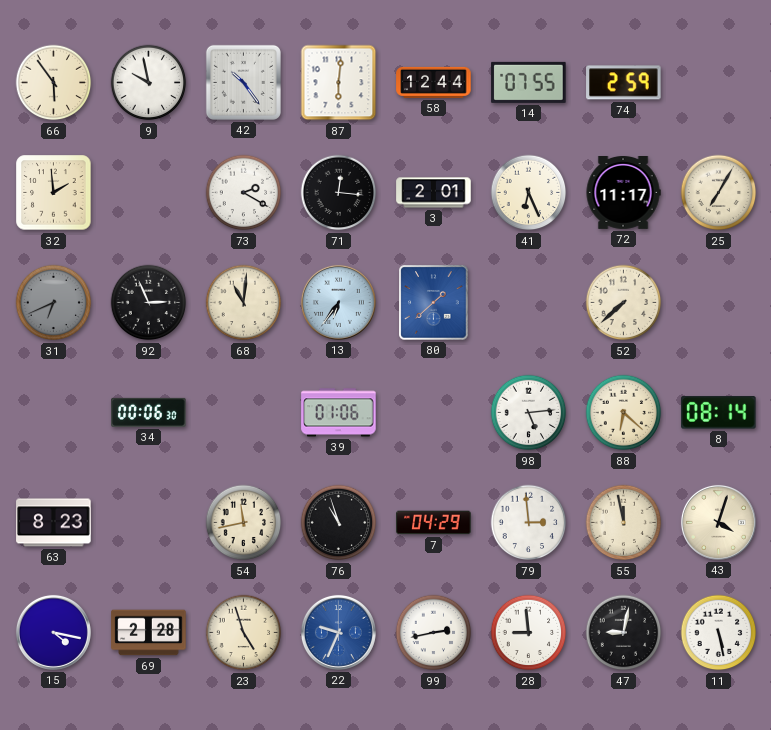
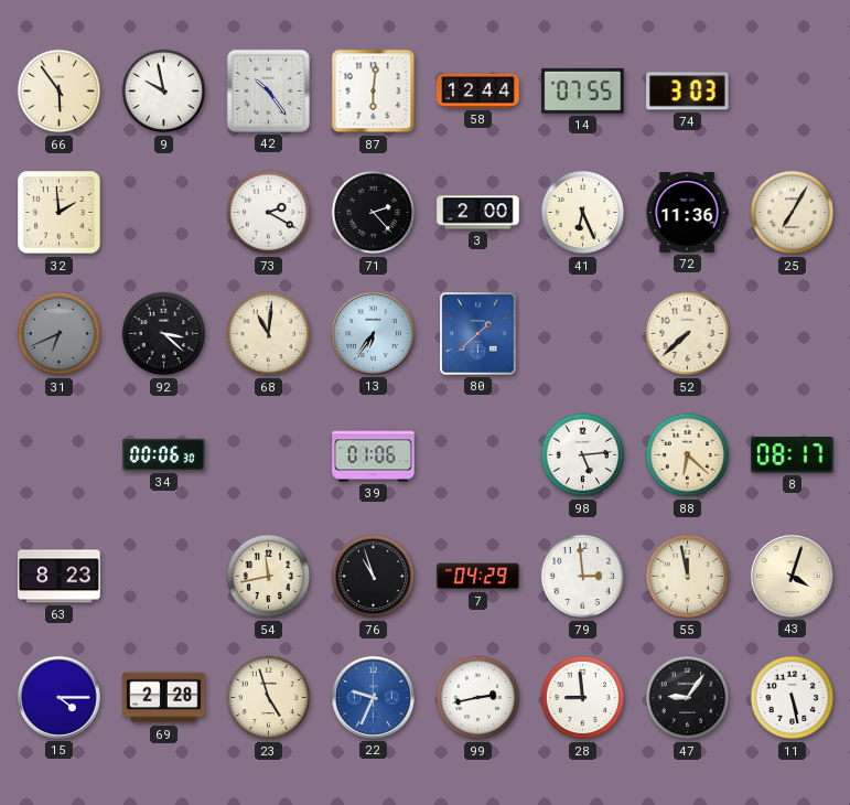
74: 2:59 -> 3:03 (688, 92)
71: 12:16 -> 2:23 (374, 213)
3: 2:01 -> 2:00 (478, 213)
72: 11:17 -> 11:36 (687, 213)
92: 2:56 -> 3:22 (164, 334)
8: 08:14 -> 08:17 (793, 455)
15: 4:17 -> 4:15 (58, 697)
47: 9:02 -> 9:06 (688, 698)
